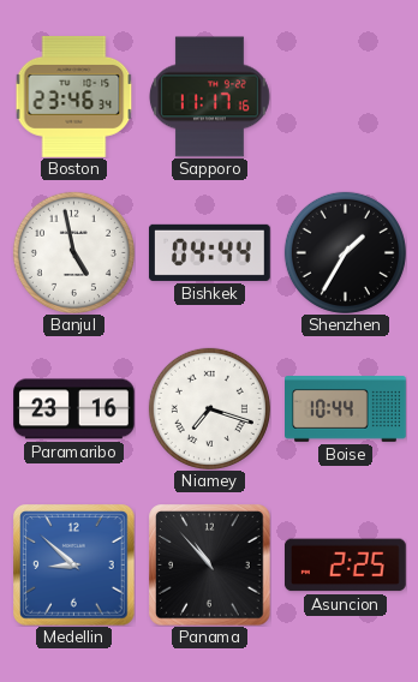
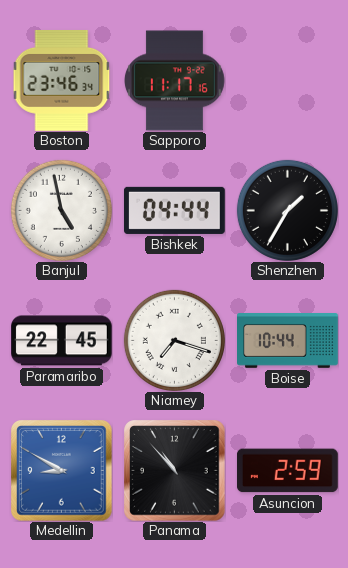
Paramaribo: 23:16 -> 22:45 (62, 341)
Medellin: 8:52 -> 8:50 (61, 470)
Asuncion: 2:25 -> 2:59 (287, 471)
